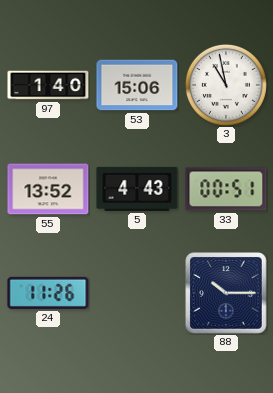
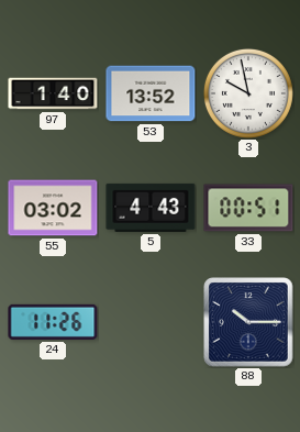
53: 15:06 -> 13:52 (151, 93)
3: 10:58 -> 9:58 (248, 93)
55: 13:52 -> 03:02 (53, 208)
